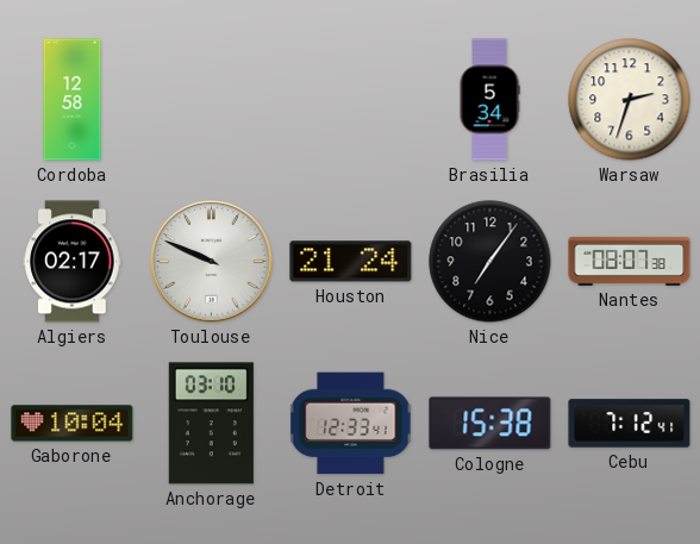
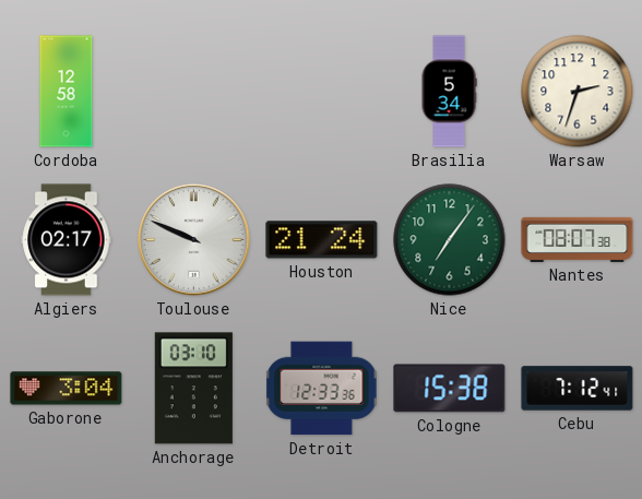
Nice dial: black -> green (450, 240)
Gaborone: 10:04 -> 3:04 (67, 389)
Detroit: 12:33:41 -> 12:33:36 (322, 389)
